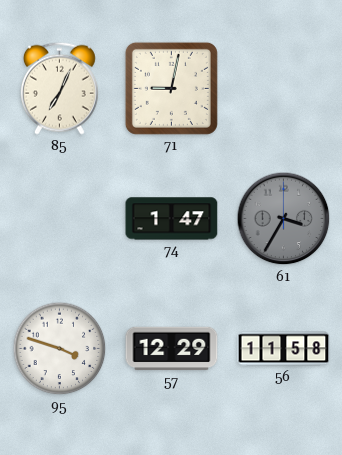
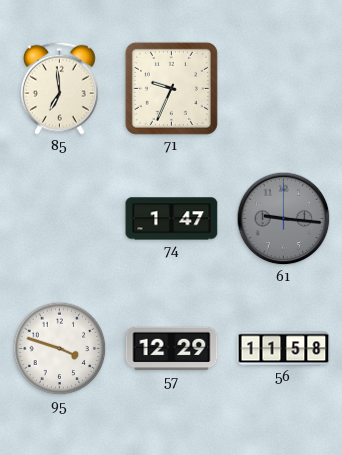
85: 7:04 -> 6:59 (59, 88)
71: 9:02 -> 9:34 (171, 88)
61: 3:35 -> 9:16 (284, 219)
